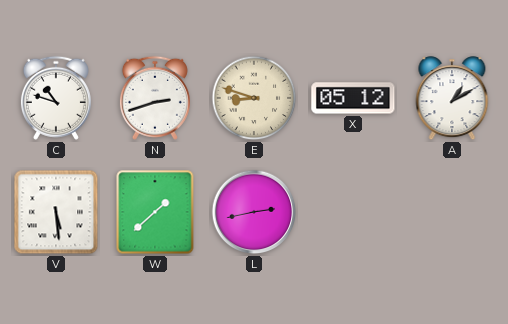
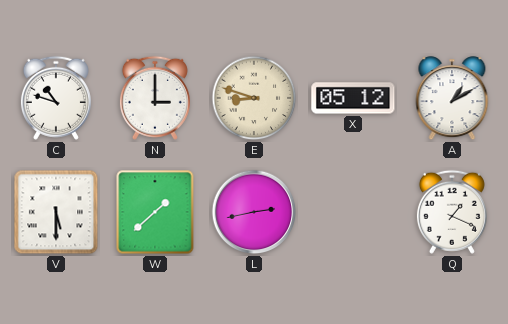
N: 2:42 -> 3:00 (155, 98)
V: 5:29 -> 5:30 (56, 212)
Q: none -> 1:19 (452, 212)
